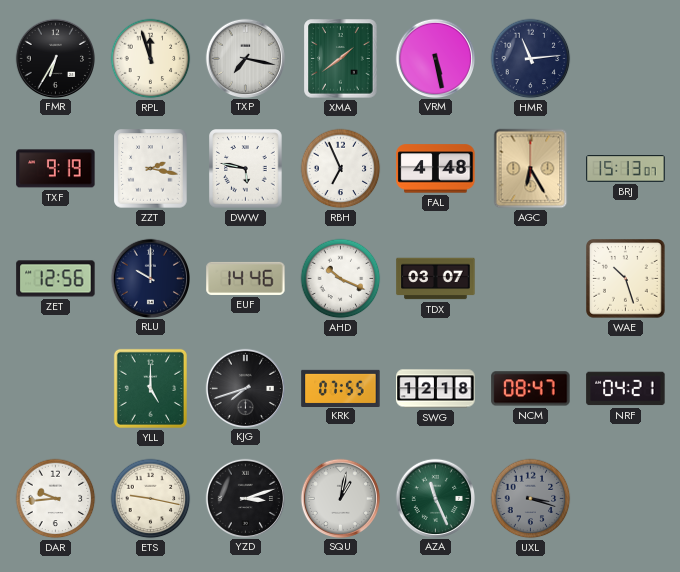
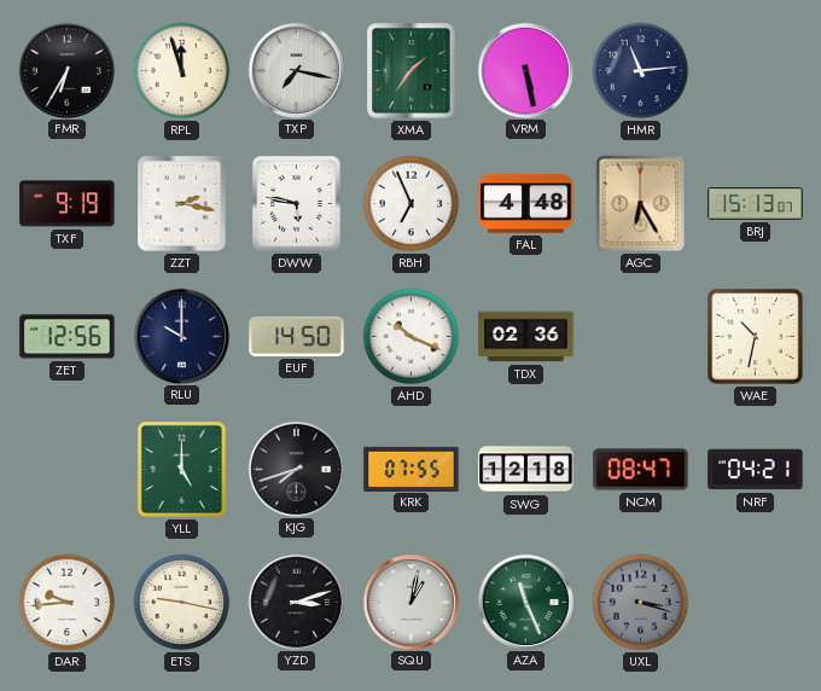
XMA: 1:39 -> 1:36 (412, 71)
EUF: 14:46 -> 14:50 (297, 336)
TDX: 03:07 -> 02:36 (526, 337)
WAE: 10:27 -> 10:32 (756, 337)
